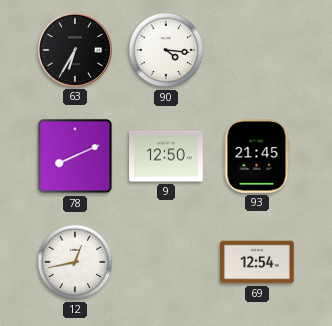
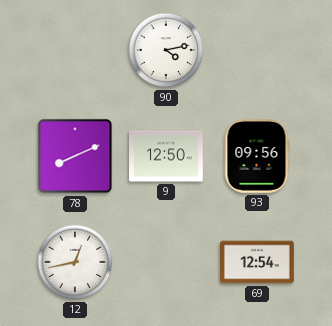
63: 6:35 -> none (75, 50)
90: 4:16 -> 4:13 (166, 50)
93: 21:45 -> 09:56 (257, 157)
